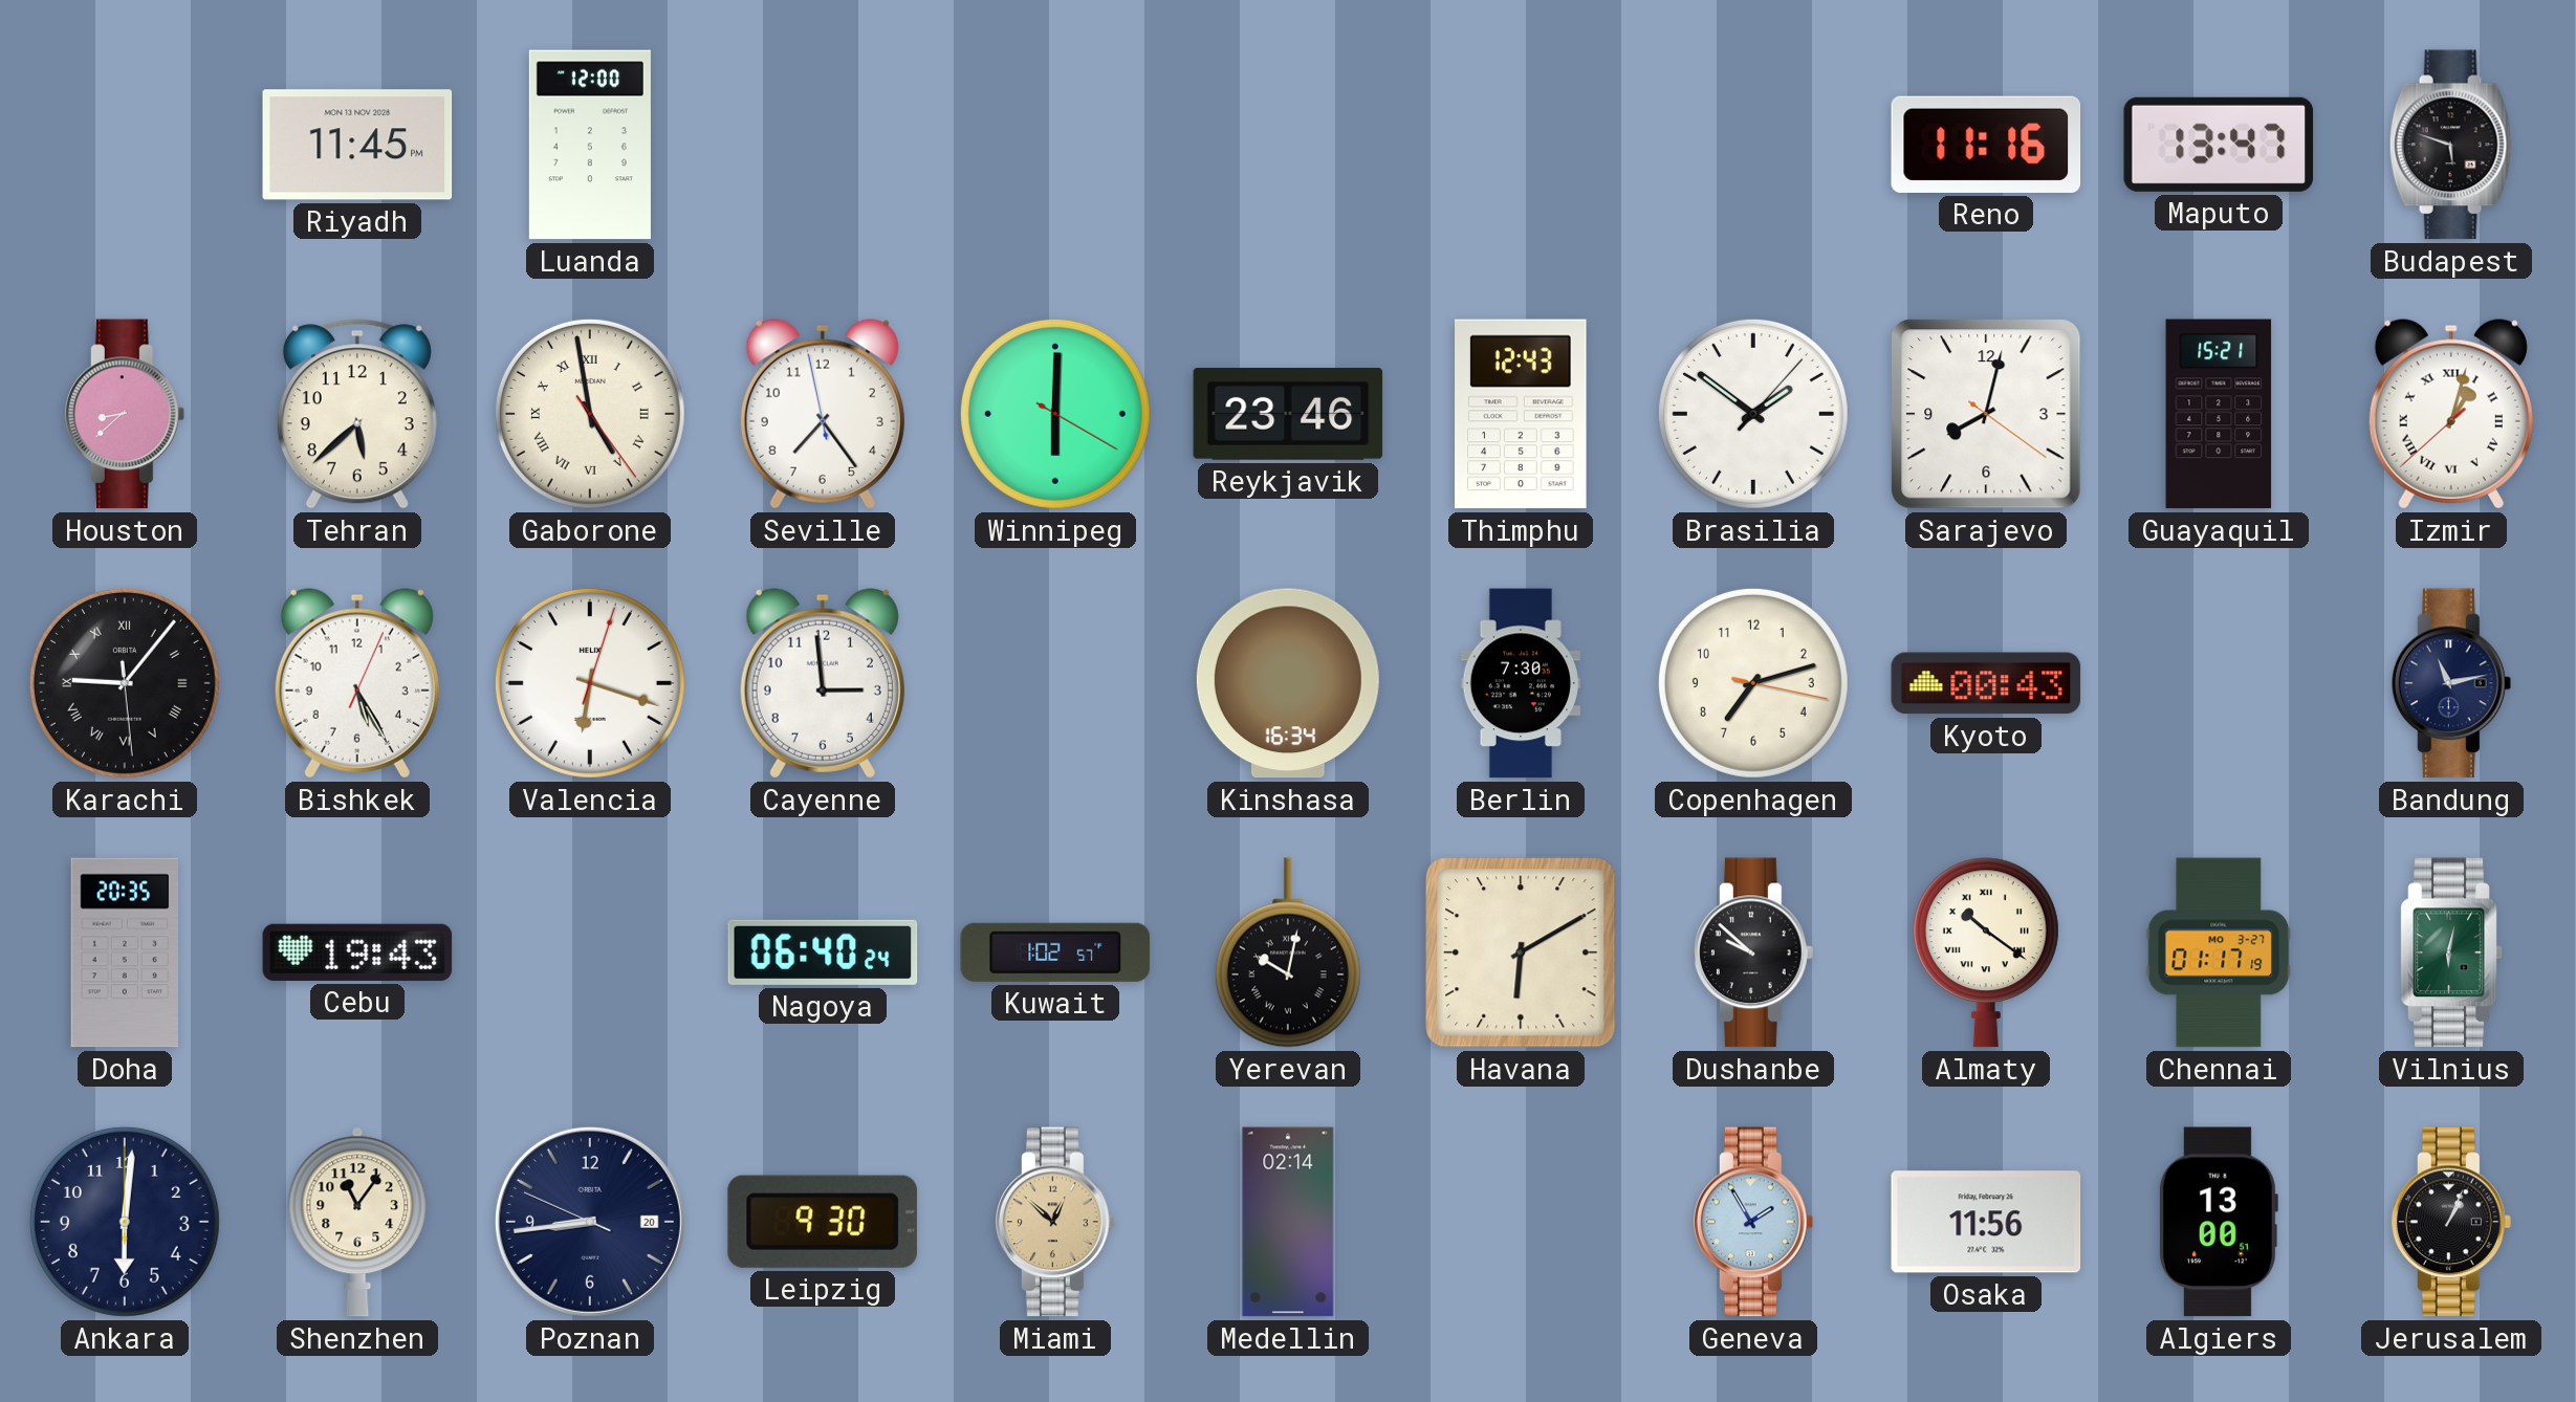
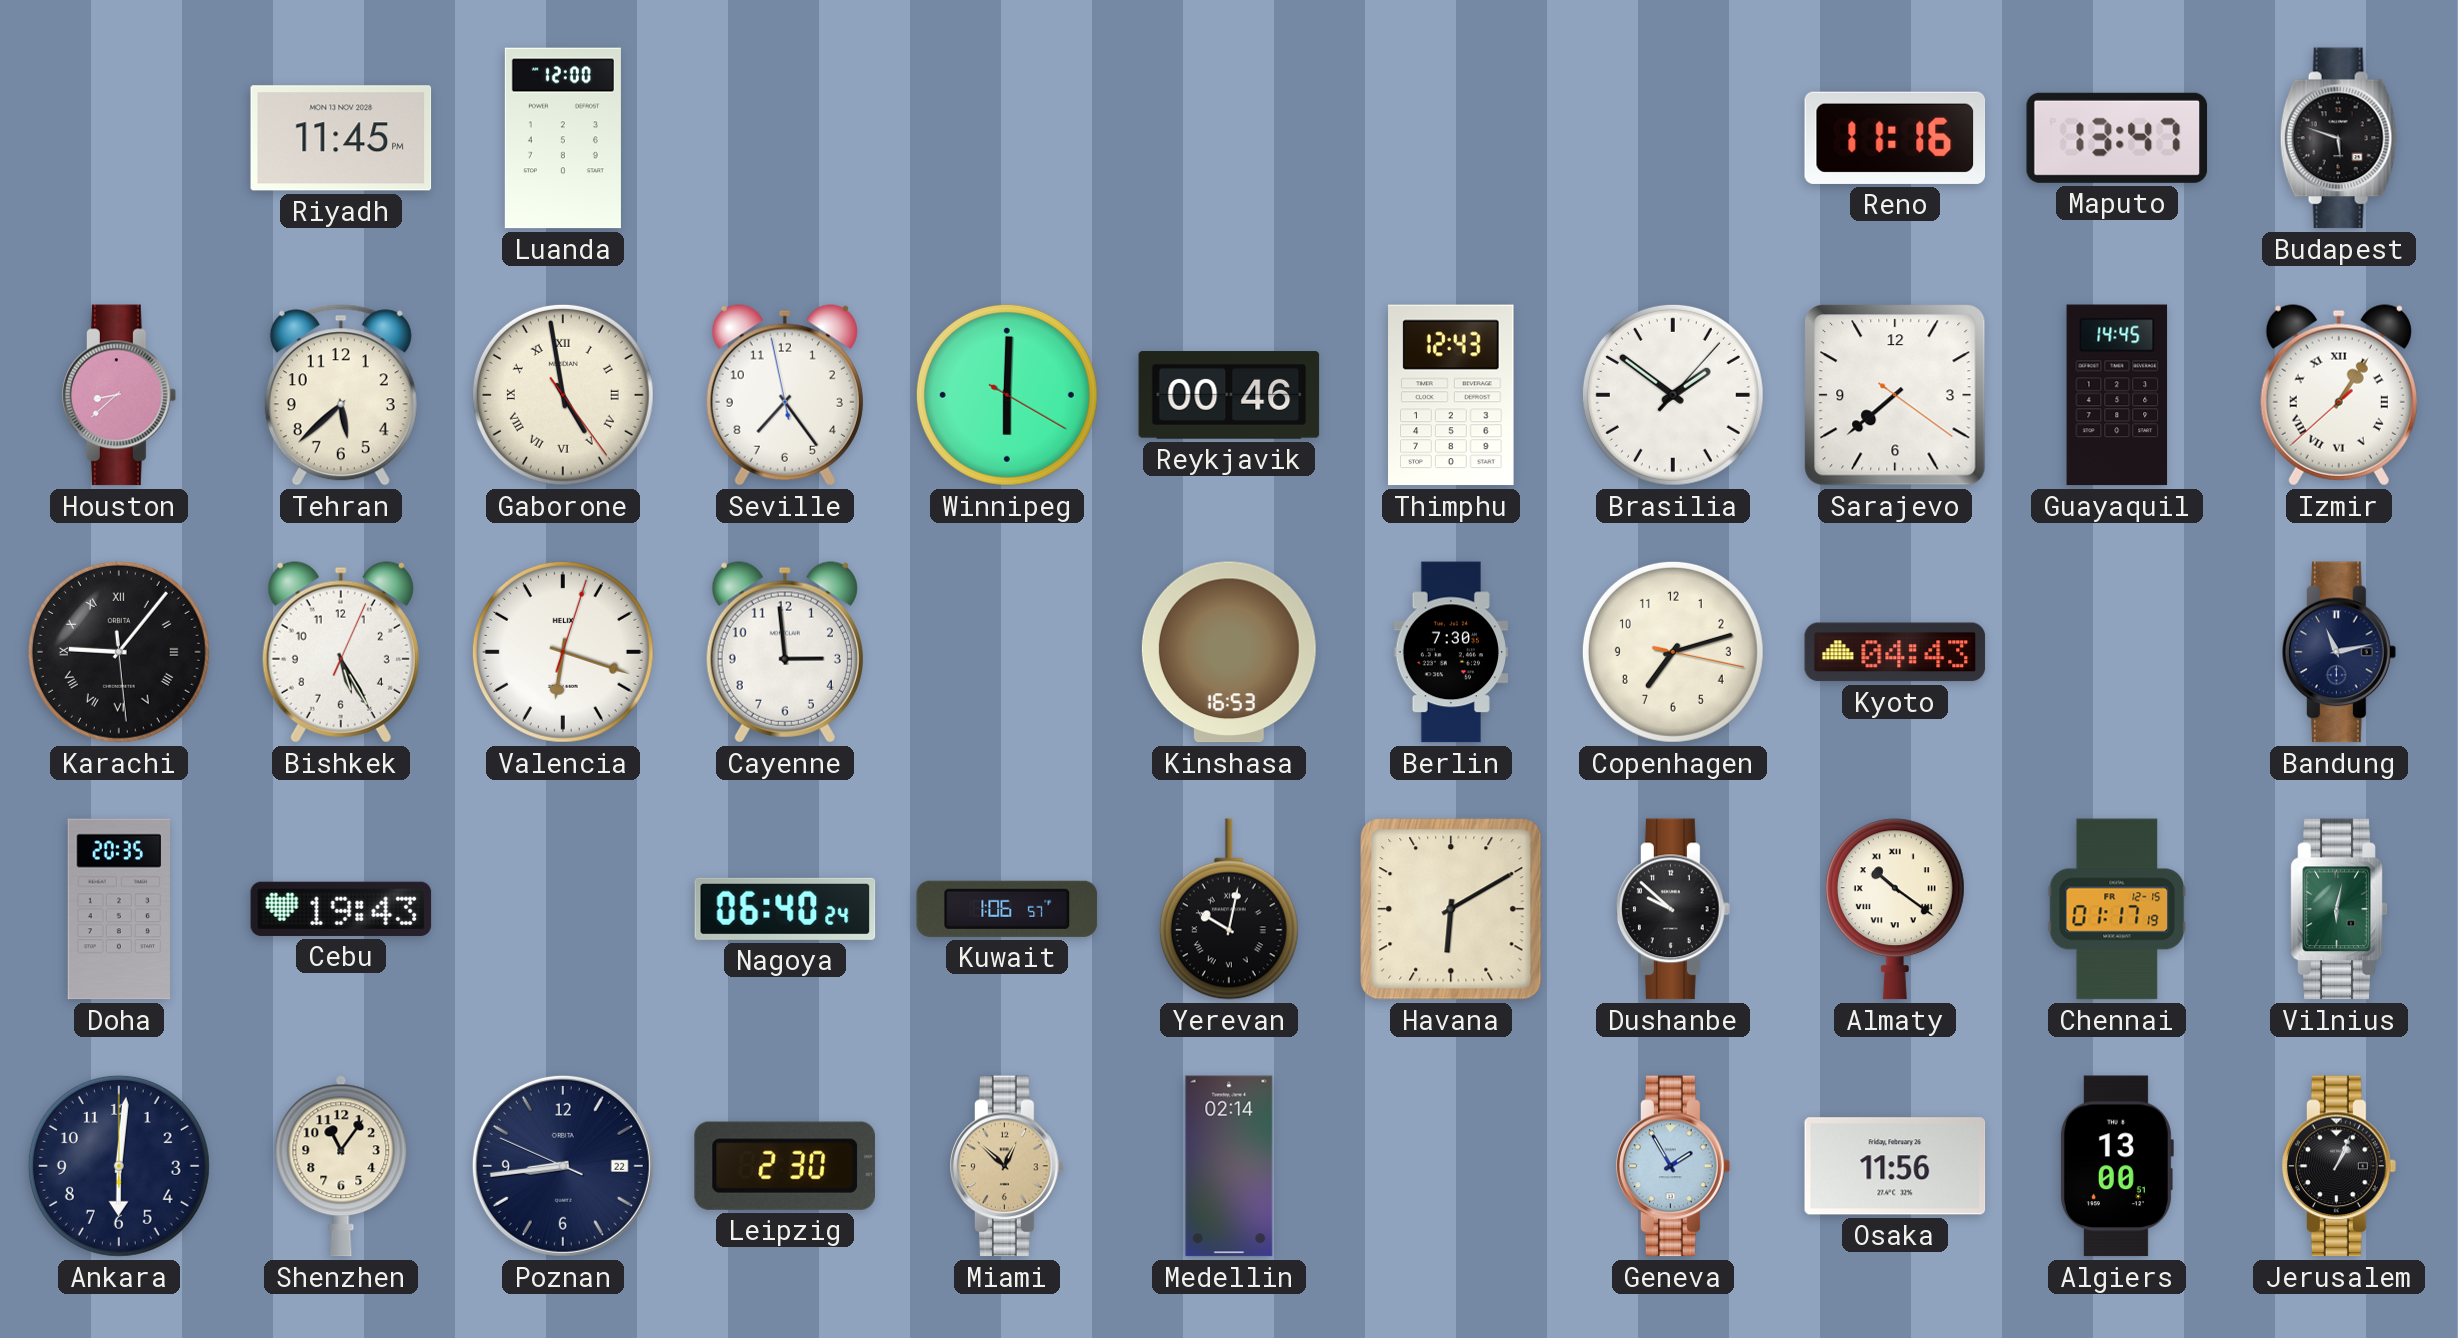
Reykjavik: 23:46 -> 00:46 (1229, 395)
Sarajevo: 8:02 -> 7:38 (1895, 395)
Guayaquil: 15:21 -> 14:45 (2117, 395)
Izmir: 1:02 -> 1:05 (2339, 395)
Kinshasa: 16:34 -> 16:53 (1229, 652)
Kyoto: 00:43 -> 04:43 (1895, 652)
Kuwait: 1:02 -> 1:06 (1007, 909)
Chennai date: MO 3-27 -> FR 12-15 (2117, 909)
Poznan date: 20 -> 22 (563, 1166)
Leipzig: 9:30 -> 2:30 (785, 1166)
